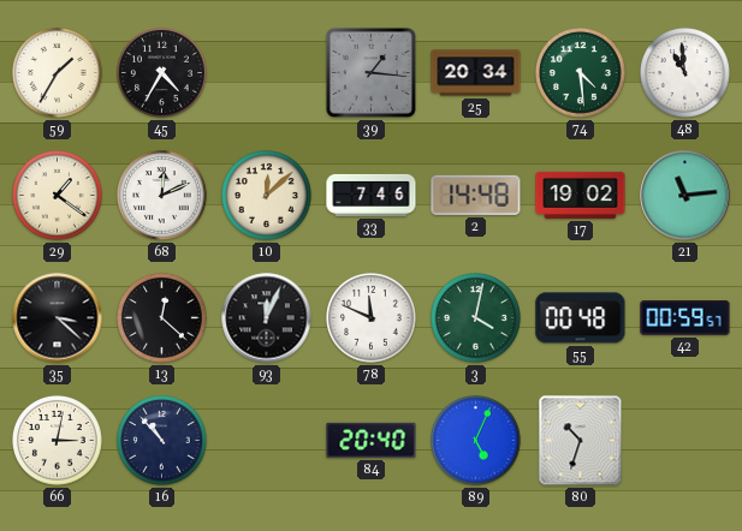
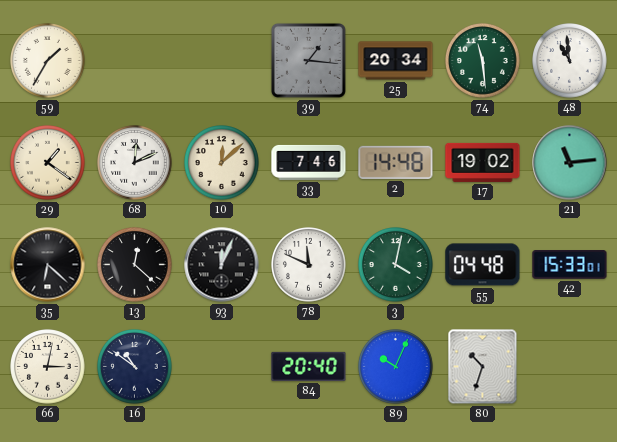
45: 4:35 -> none (162, 73)
74: 4:29 -> 11:29 (483, 61)
35: 3:22 -> 6:22 (48, 265)
55: 00:48 -> 04:48 (483, 265)
42: 00:59 -> 15:33 (570, 265)
16: 10:53 -> 10:51 (135, 367)
89: 5:04 -> 10:04 (396, 367)
